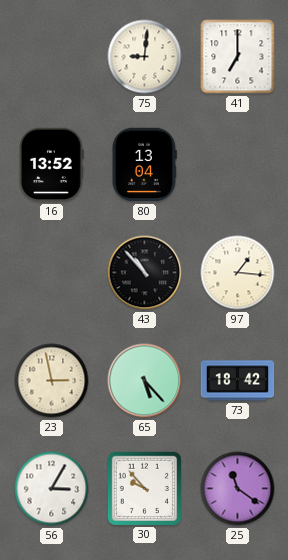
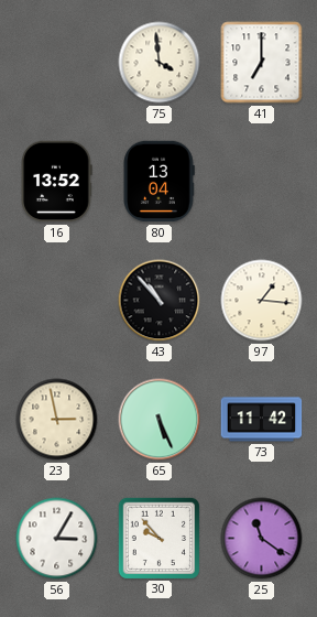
75: 9:01 -> 3:59 (160, 63)
65: 5:23 -> 5:26 (160, 420)
73: 18:42 -> 11:42 (262, 420)
